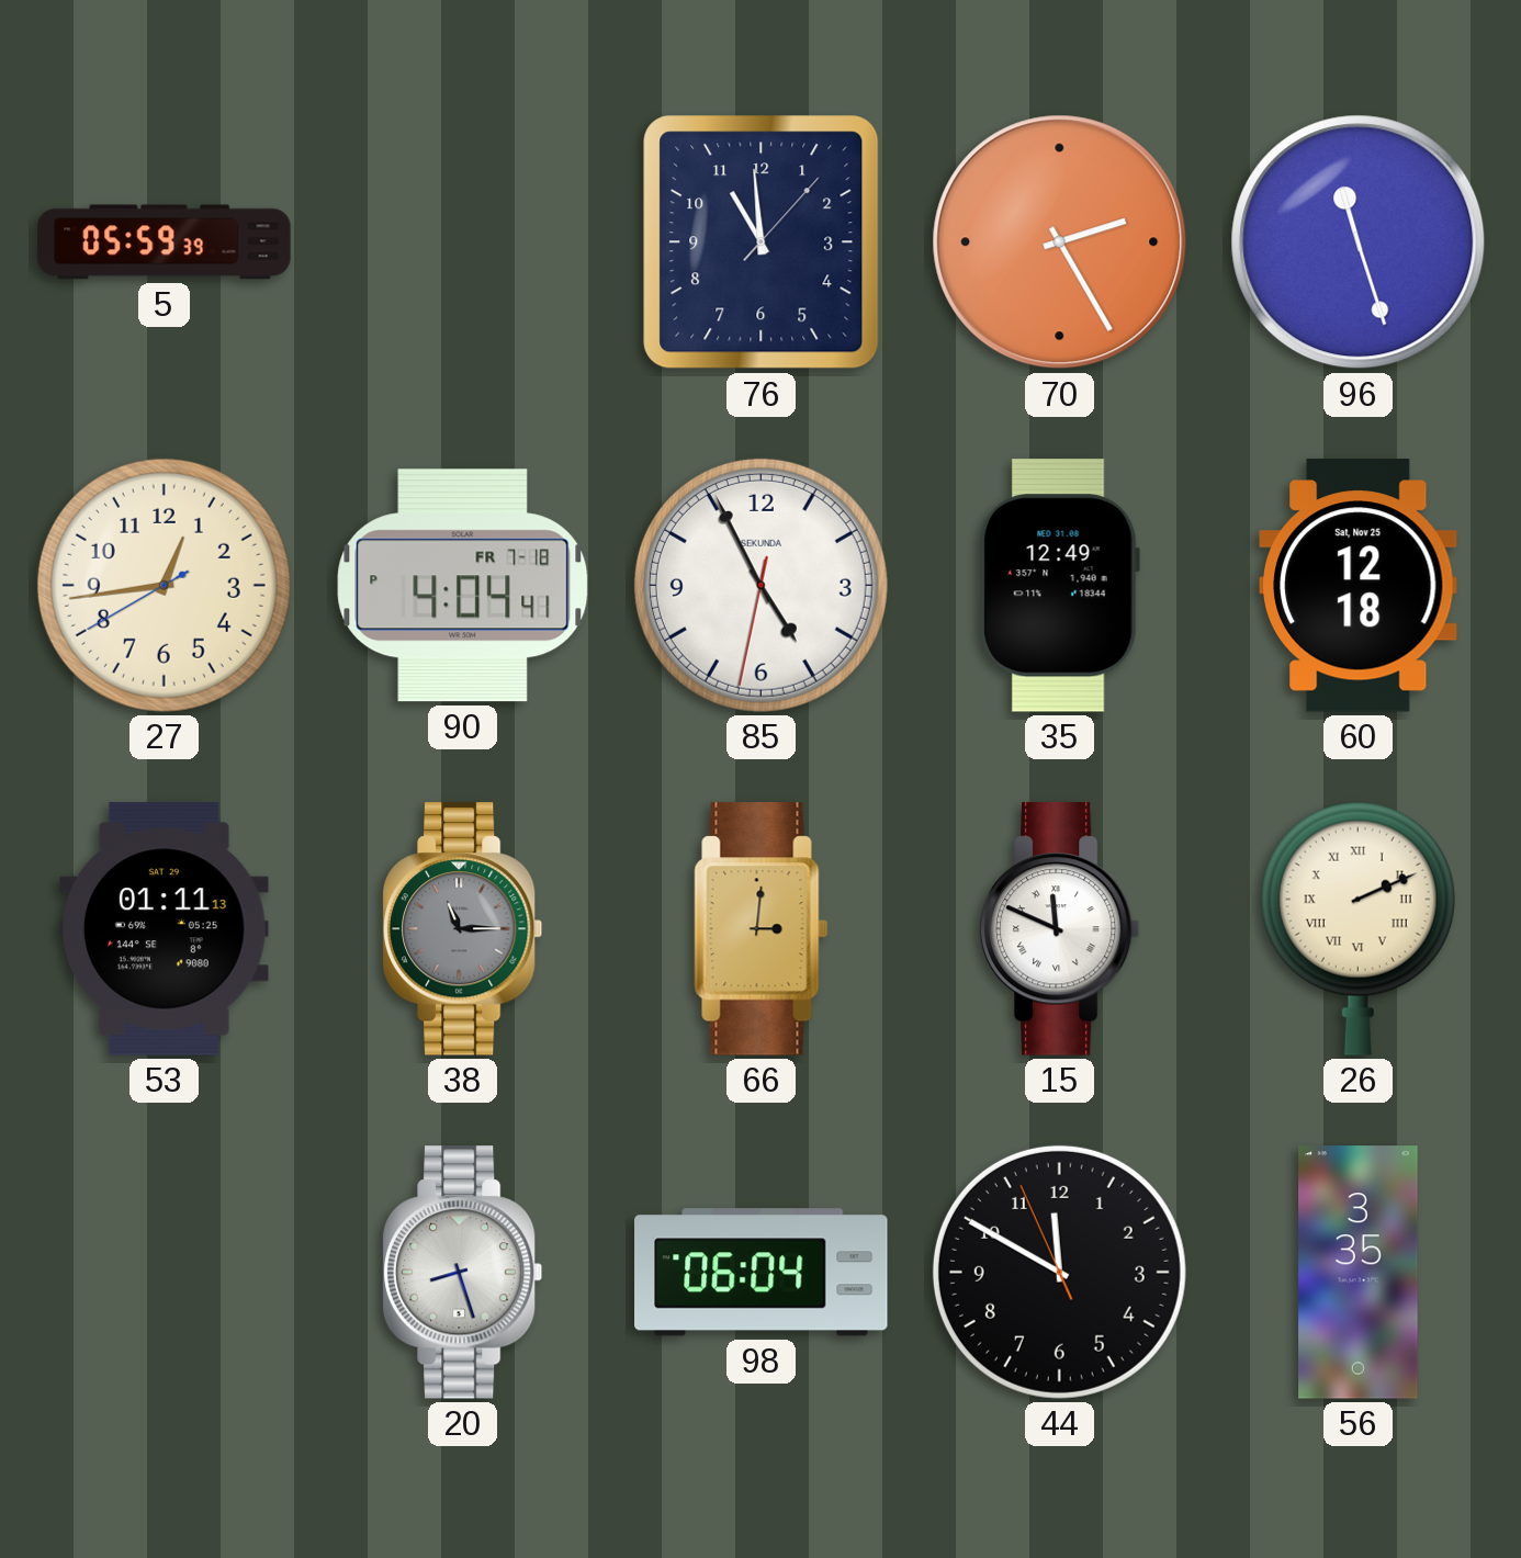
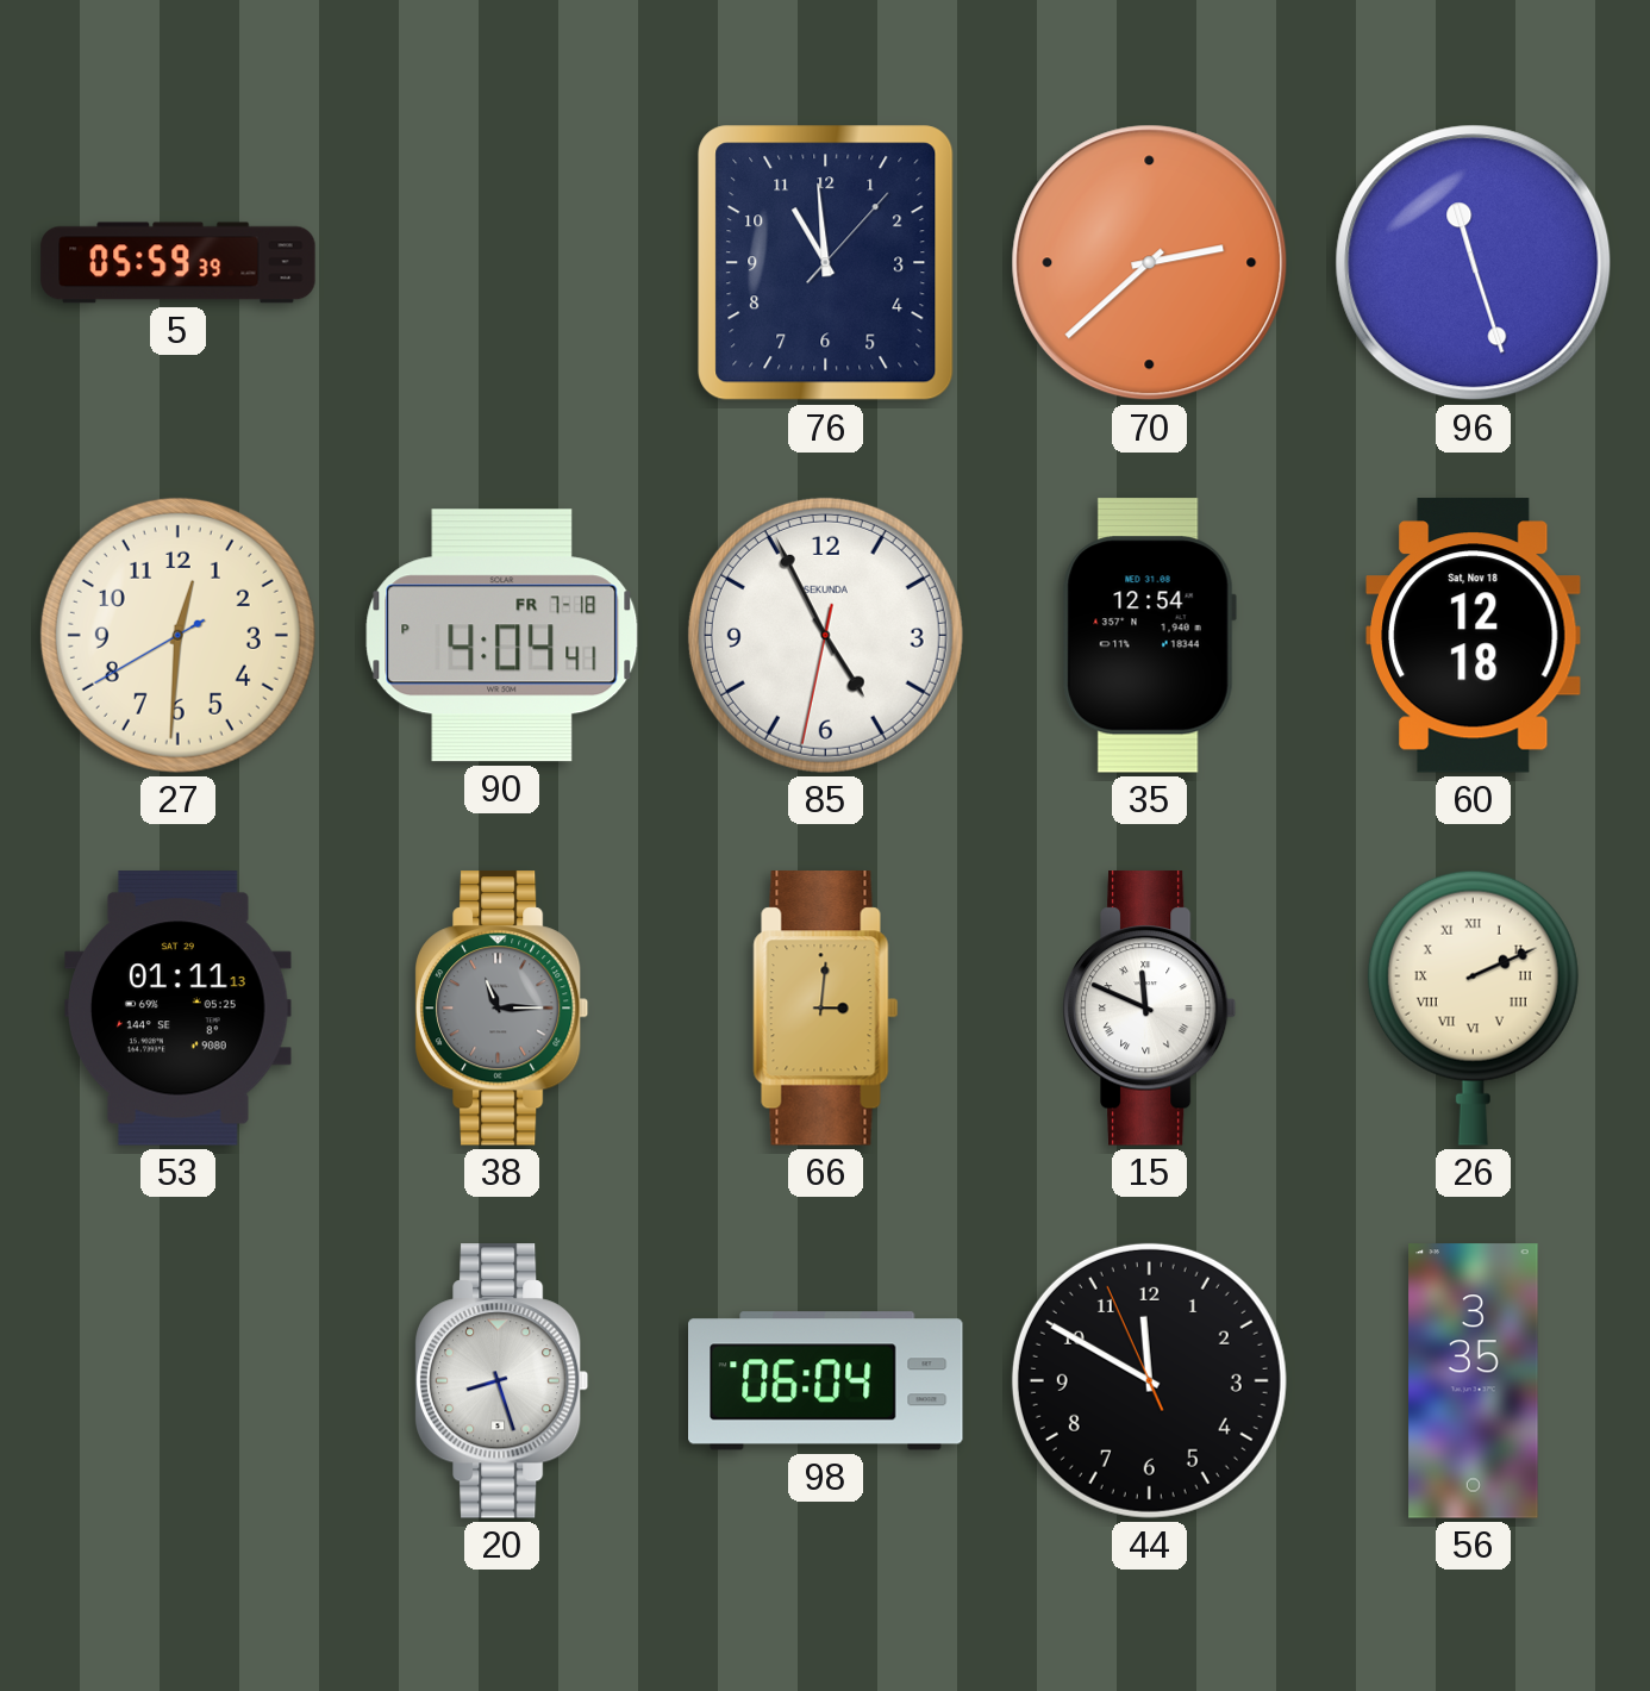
70: 2:25 -> 2:38 (1150, 263)
27: 12:43 -> 12:30 (177, 635)
35: 12:49 -> 12:54 (1149, 636)
60 date: Sat, Nov 25 -> Sat, Nov 18 (1474, 636)
